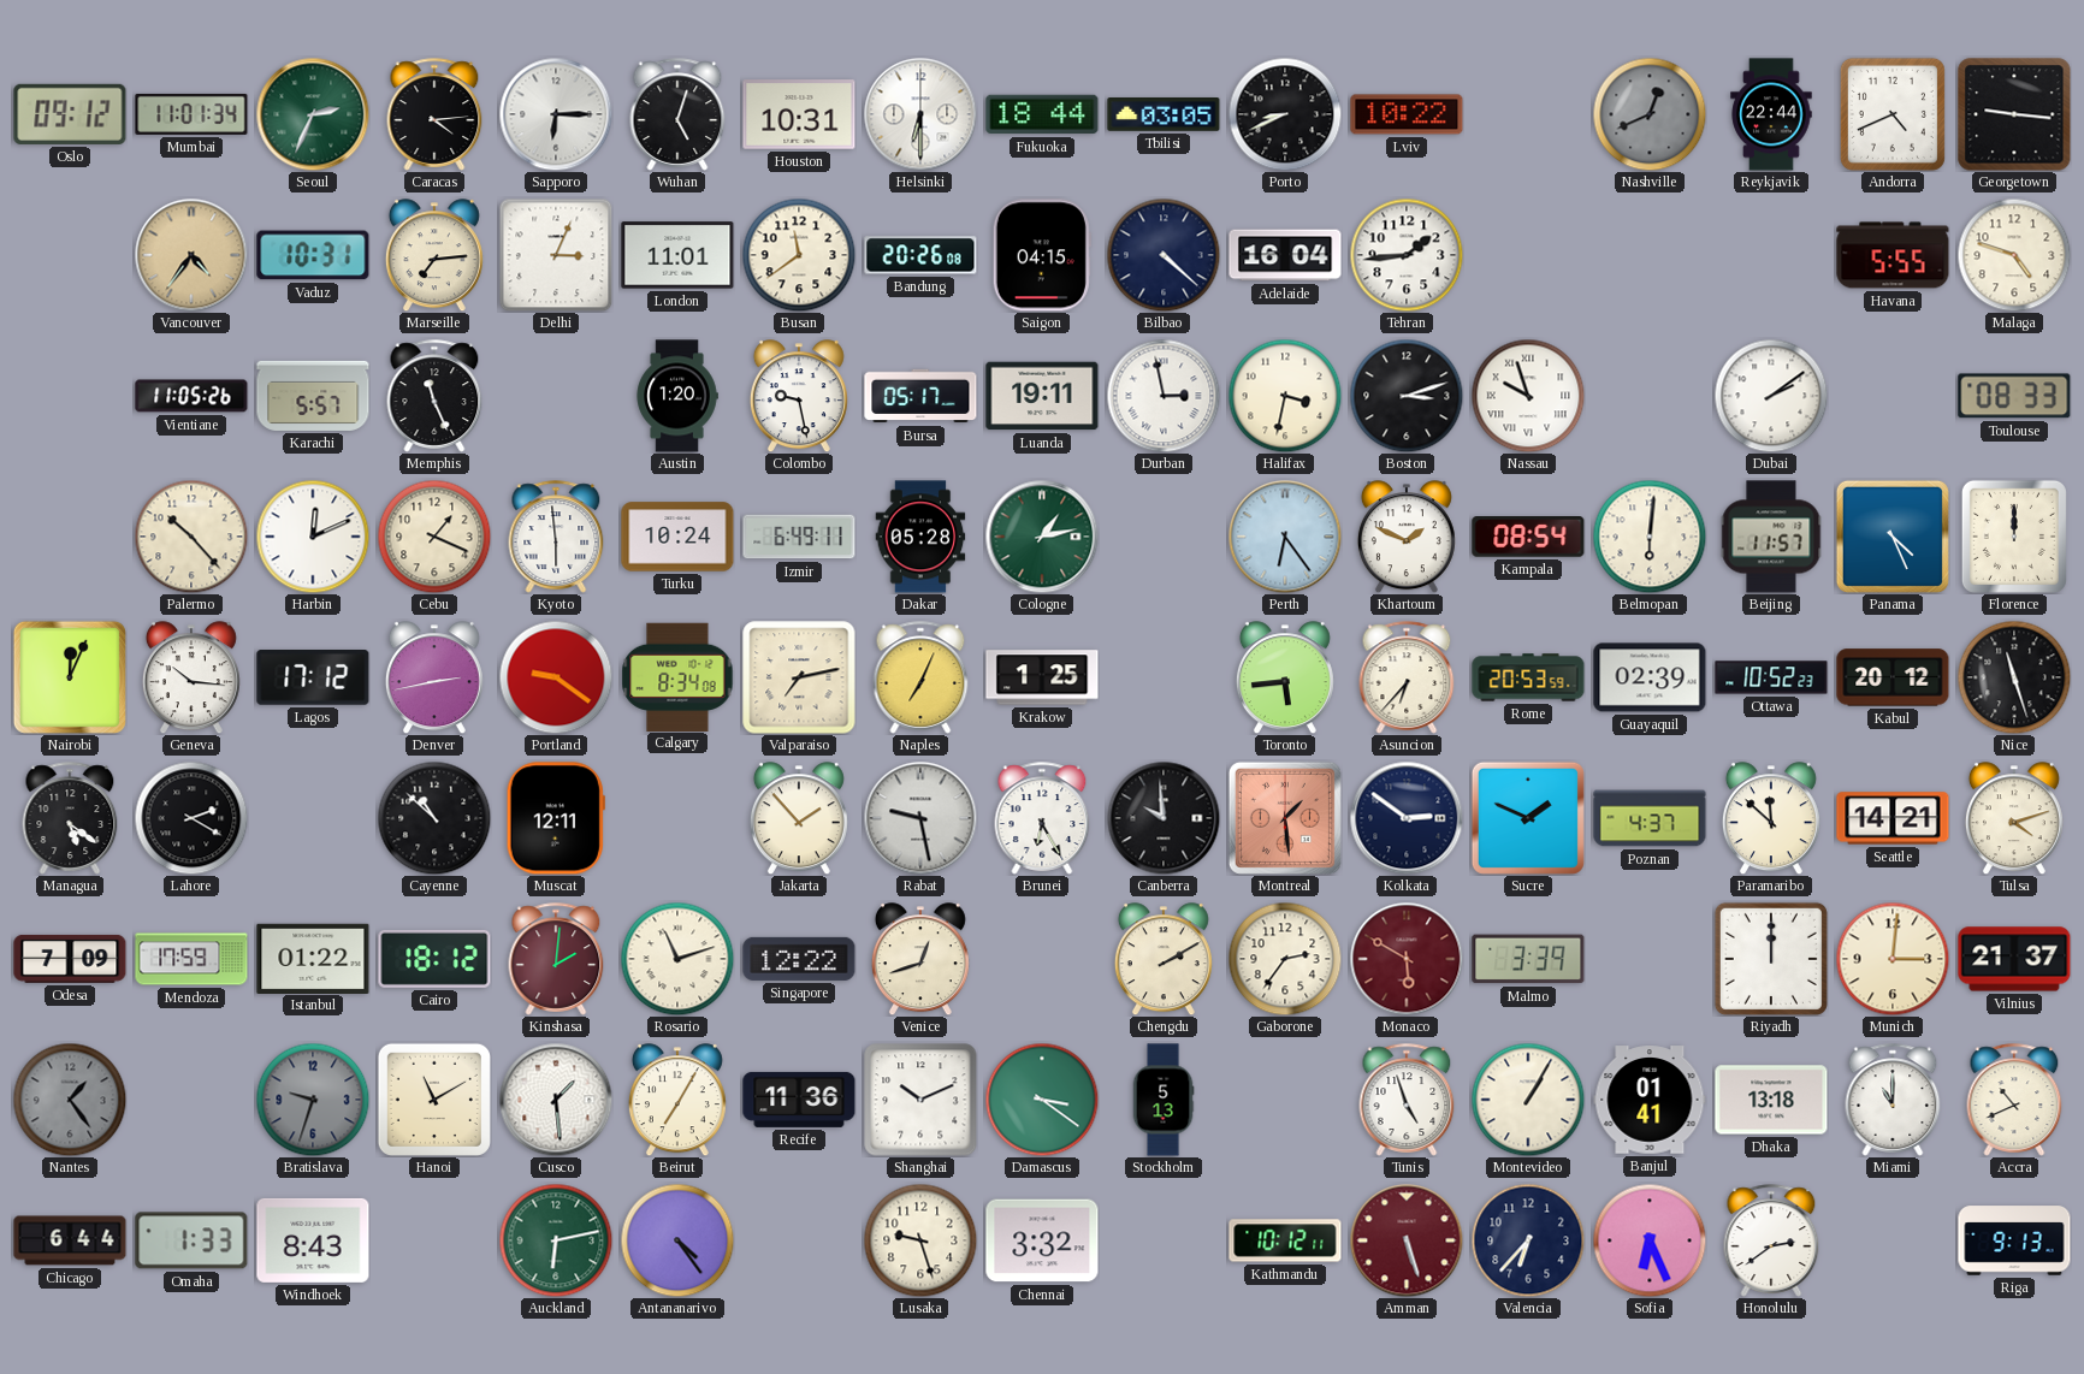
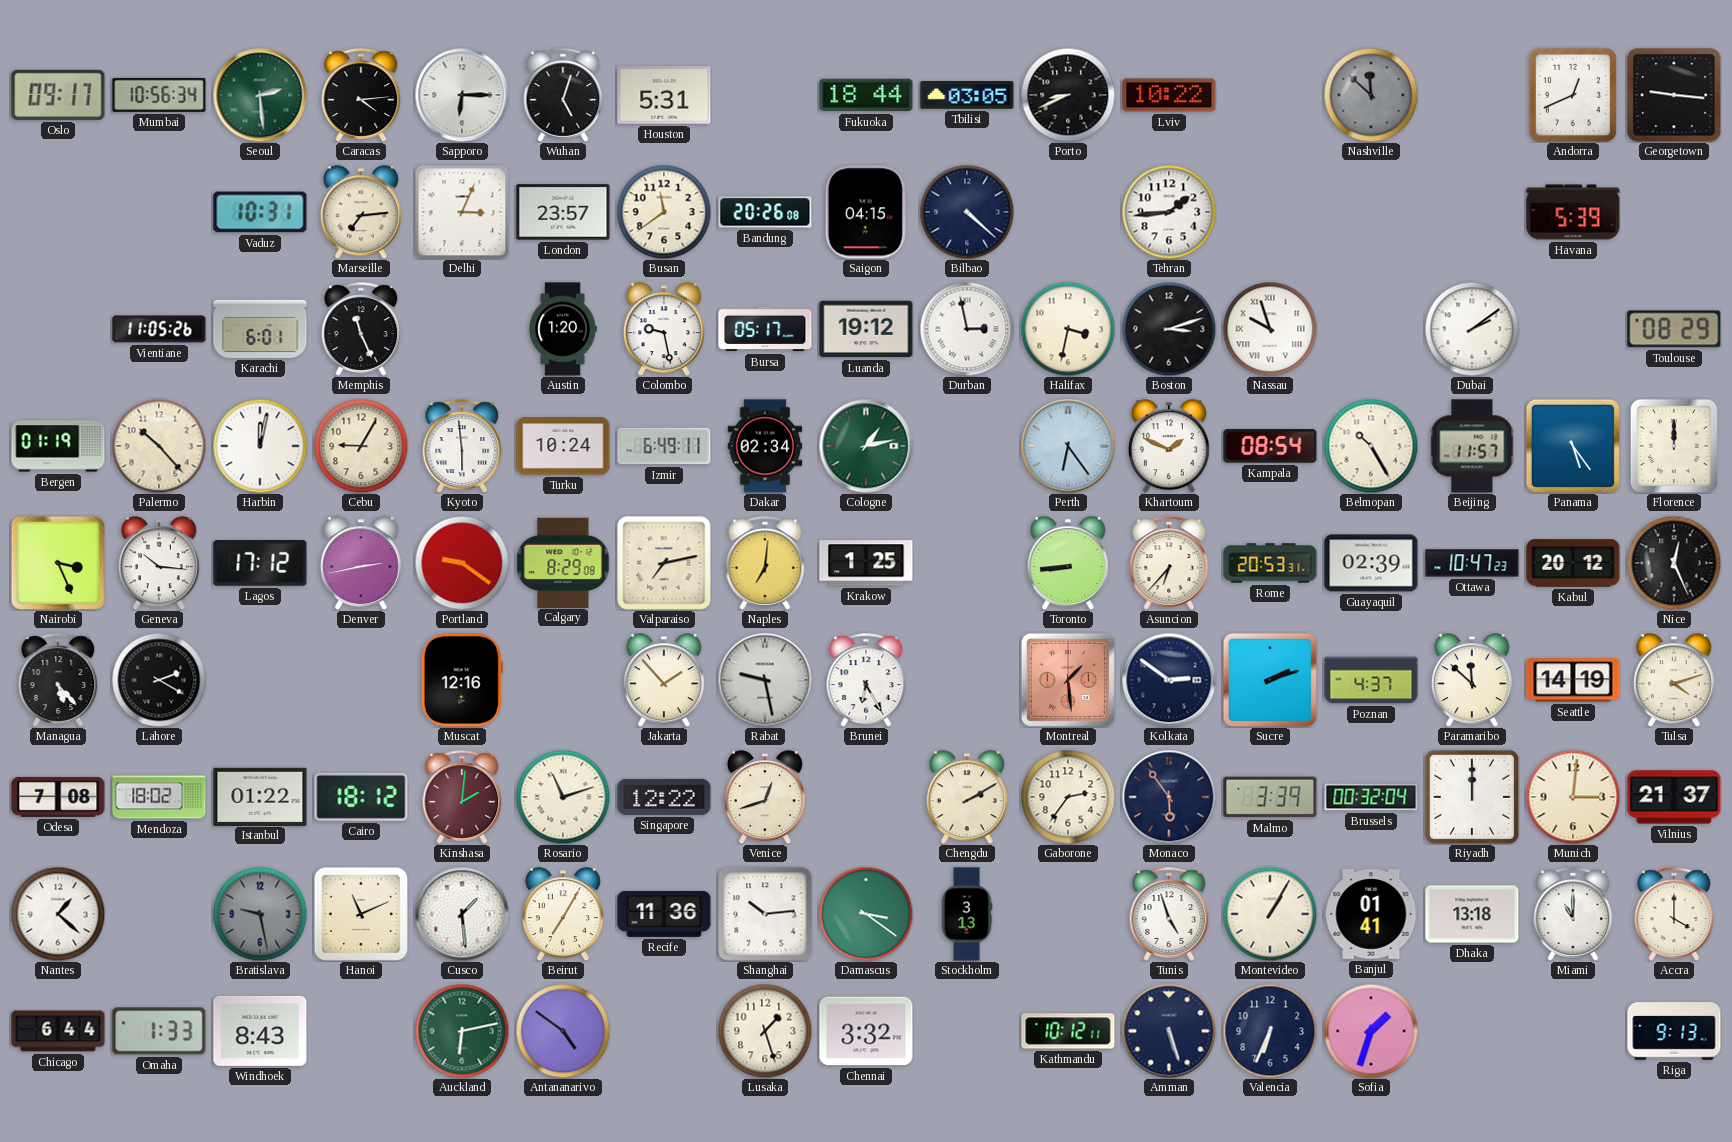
Oslo: 09:12 -> 09:17 (58, 95)
Mumbai: 11:01 -> 10:56 (159, 95)
Seoul: 2:34 -> 2:29 (260, 95)
Houston: 10:31 -> 5:31 (664, 95)
Helsinki: 6:30 -> none (920, 114)
Nashville: 12:41 -> 11:52 (1371, 95)
Reykjavik: 22:44 -> none (1771, 114)
Andorra: 4:41 -> 12:41 (1573, 95)
Vancouver: 4:36 -> none (191, 255)
London: 11:01 -> 23:57 (563, 212)
Adelaide: 16:04 -> none (1285, 255)
Havana: 5:55 -> 5:39 (1573, 212)
Malaga: 4:48 -> none (2014, 255)
Karachi: 5:57 -> 6:01 (260, 329)
Luanda: 19:11 -> 19:12 (866, 329)
Toulouse: 08:33 -> 08:29 (1674, 329)
Bergen: none -> 01:19 (58, 446)
Harbin: 12:11 -> 12:02 (260, 446)
Cebu: 1:19 -> 9:05 (361, 446)
Dakar: 05:28 -> 02:34 (765, 446)
Belmopan: 6:01 -> 10:25 (1371, 446)
Panama: 4:26 -> 5:24 (1573, 446)
Nairobi: 12:04 -> 3:26 (58, 563)
Calgary: 8:34 -> 8:29 (563, 562)
Naples: 7:04 -> 7:01 (765, 563)
Toronto: 5:44 -> 8:44 (1068, 563)
Rome: 20:53:59 -> 20:53:31 (1270, 563)
Ottawa: 10:52 -> 10:47 (1472, 563)
Nice: 11:27 -> 12:26 (1674, 563)
Managua: 5:21 -> 5:23 (58, 680)
Cayenne: 10:52 -> none (434, 818)
Muscat: 12:11 -> 12:16 (462, 680)
Canberra: 9:59 -> none (1164, 818)
Sucre: 1:49 -> 2:12 (1270, 680)
Seattle: 14:21 -> 14:19 (1573, 680)
Odesa: 7:09 -> 7:08 (58, 797)
Mendoza: 17:59 -> 18:02 (159, 797)
Monaco: 5:50 -> 5:54 (1169, 797)
Monaco dial: burgundy -> navy (1169, 797)
Brussels: none -> 00:32 (1371, 797)
Nantes: 1:24 -> 1:22 (58, 914)
Nantes dial: grey -> white (58, 914)
Bratislava: 9:33 -> 9:28 (260, 914)
Hanoi: 11:10 -> 11:11 (361, 914)
Shanghai: 10:11 -> 10:14 (765, 914)
Stockholm: 5:13 -> 3:13 (967, 914)
Accra: 10:41 -> 4:00 (1674, 914)
Antananarivo: 4:24 -> 4:51 (563, 1031)
Lusaka: 9:27 -> 1:27 (765, 1031)
Amman dial: burgundy -> navy (1169, 1031)
Valencia: 6:37 -> 6:34 (1270, 1031)
Sofia: 6:26 -> 1:33 (1371, 1031)
Honolulu: 2:39 -> none (1771, 1240)
